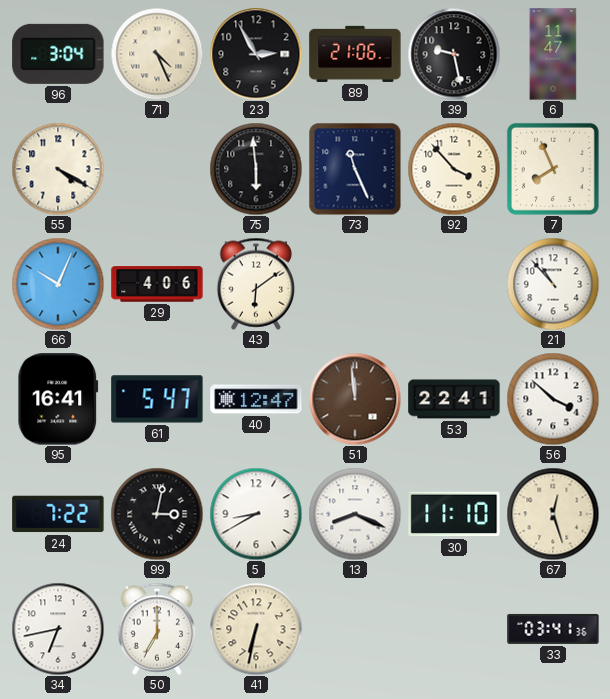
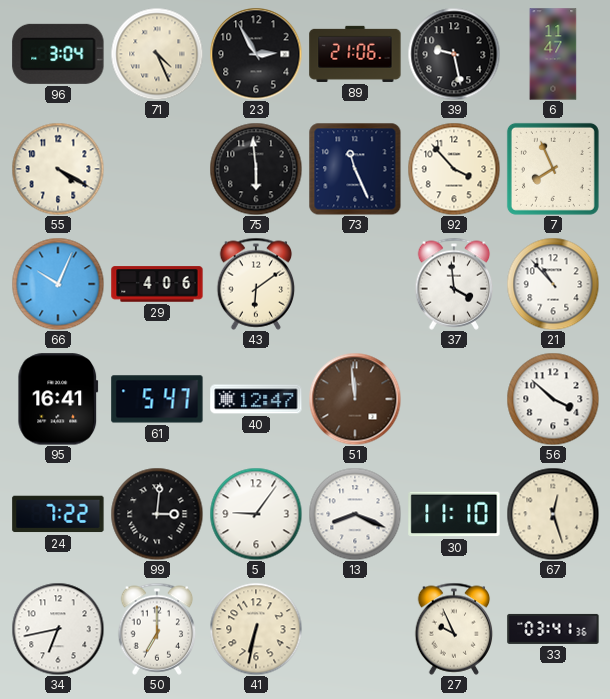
37: none -> 3:59 (454, 284)
53: 22:41 -> none (454, 399)
99: 3:02 -> 3:01 (157, 514)
5: 8:40 -> 9:06 (256, 514)
27: none -> 9:56 (454, 629)
